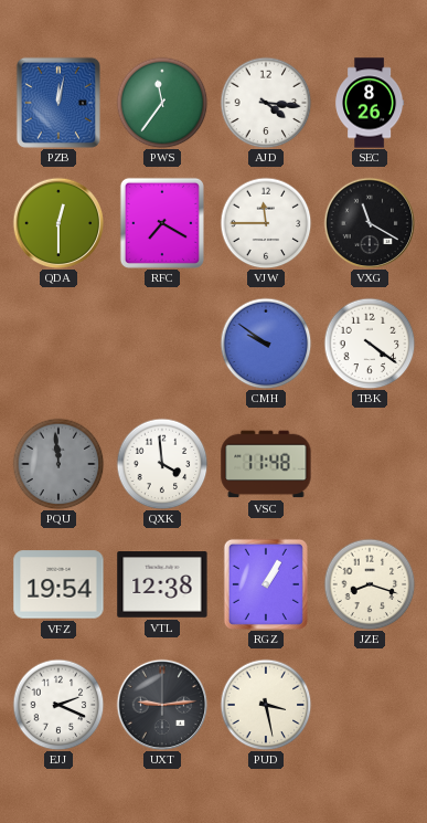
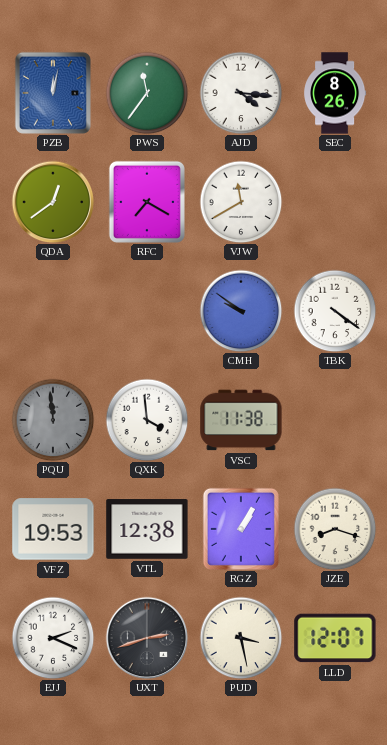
QDA: 12:30 -> 12:39 (53, 202)
VJW: 11:45 -> 11:40 (241, 202)
VXG: 11:20 -> none (370, 223)
VSC: 11:48 -> 11:38 (241, 420)
VFZ: 19:54 -> 19:53 (53, 529)
UXT: 9:14 -> 2:42 (147, 638)
LLD: none -> 12:07 (335, 638)
